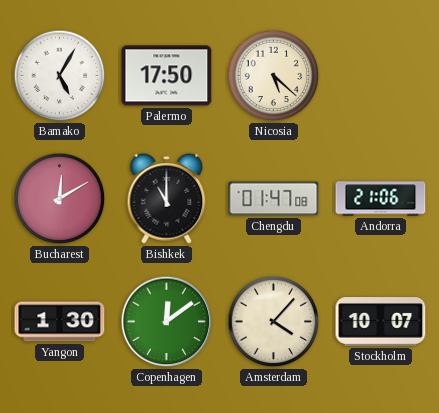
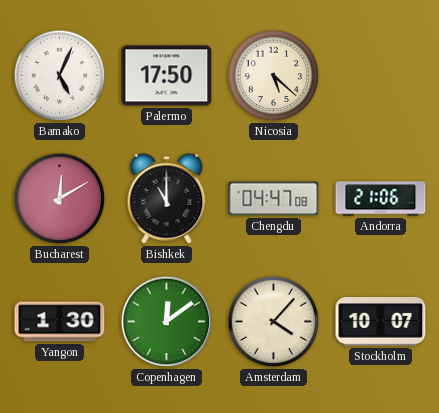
Bamako: 5:05 -> 5:04 (60, 76)
Chengdu: 01:47 -> 04:47 (274, 199)
